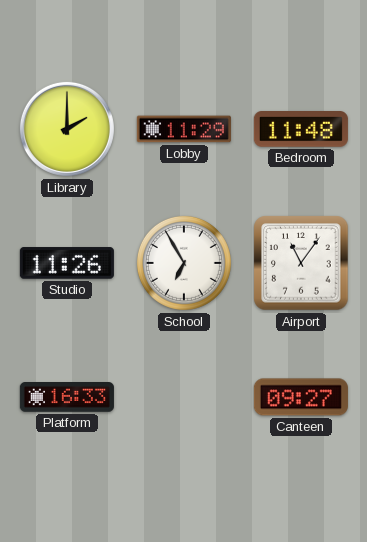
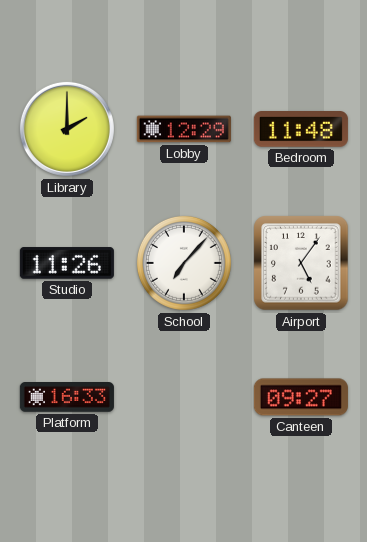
Lobby: 11:29 -> 12:29 (184, 129)
School: 6:55 -> 7:07 (184, 263)
Airport: 11:06 -> 5:06 (301, 263)
